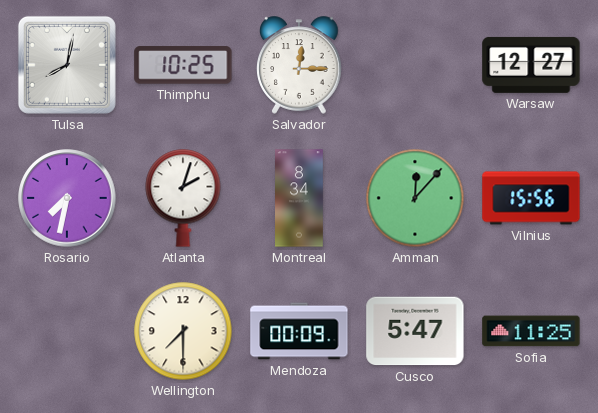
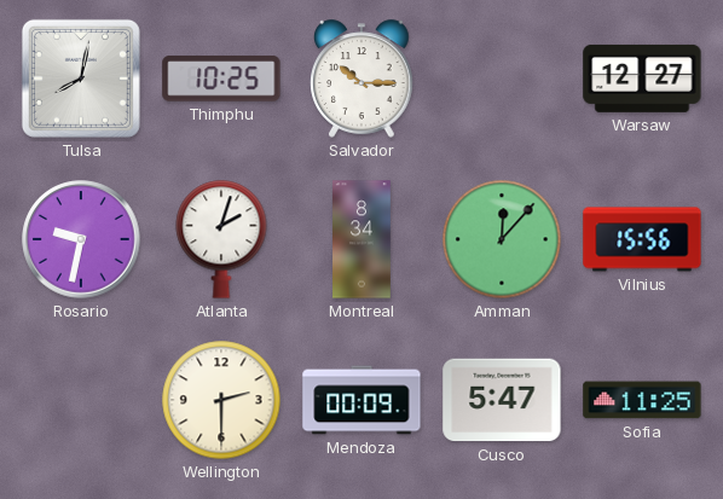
Salvador: 12:15 -> 10:15 (361, 79)
Rosario: 7:32 -> 9:32 (81, 239)
Wellington: 7:30 -> 2:30 (221, 400)
